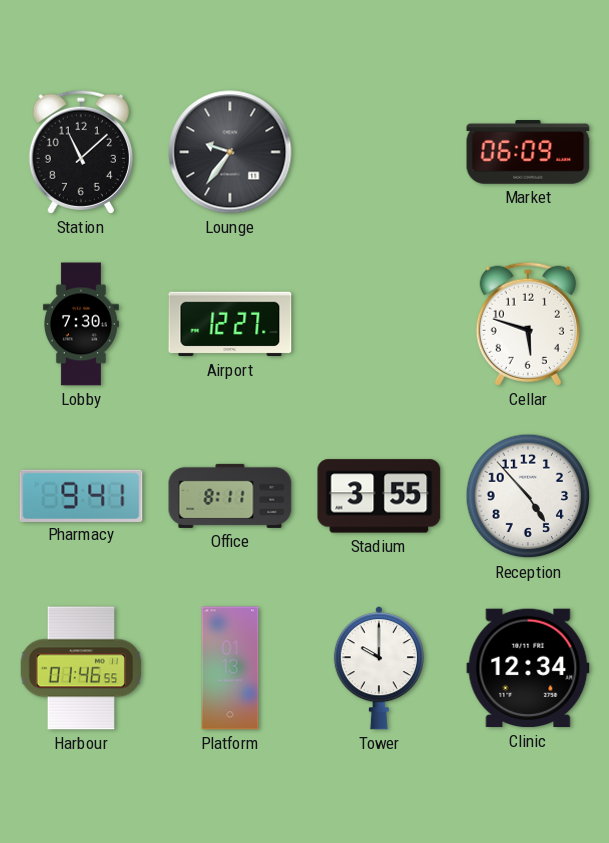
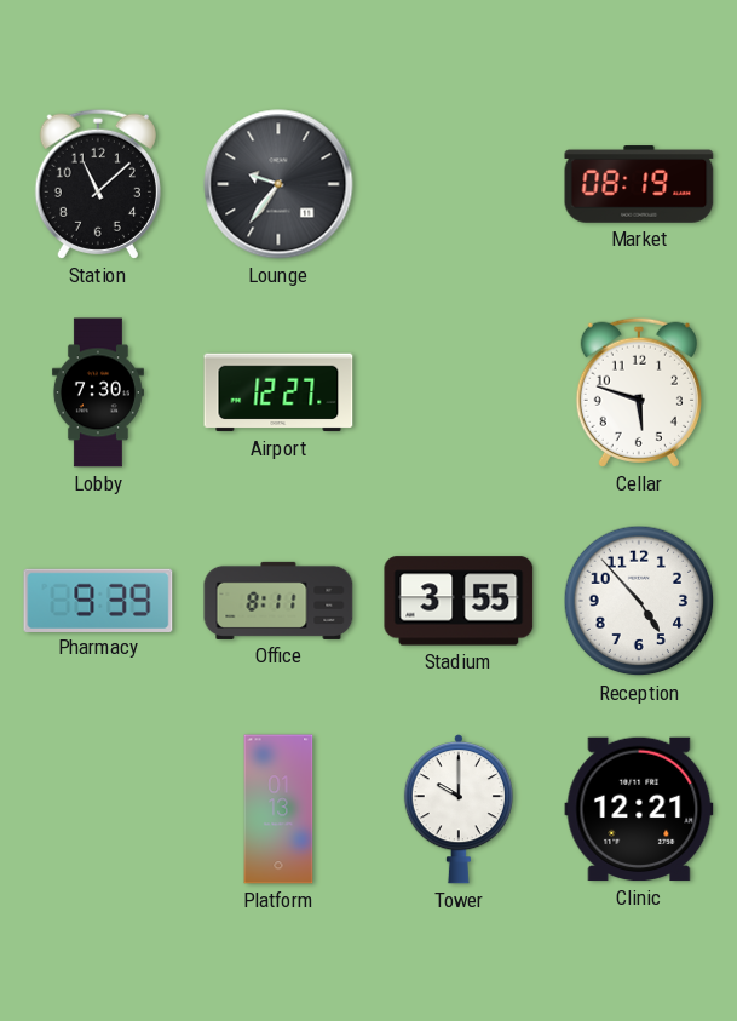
Market: 06:09 -> 08:19 (639, 184)
Pharmacy: 9:41 -> 9:39 (98, 600)
Harbour: 01:46 -> none (81, 668)
Clinic: 12:34 -> 12:21 (639, 809)
